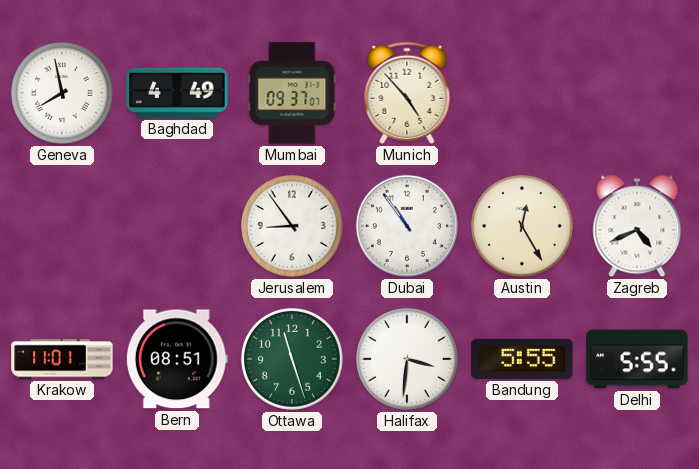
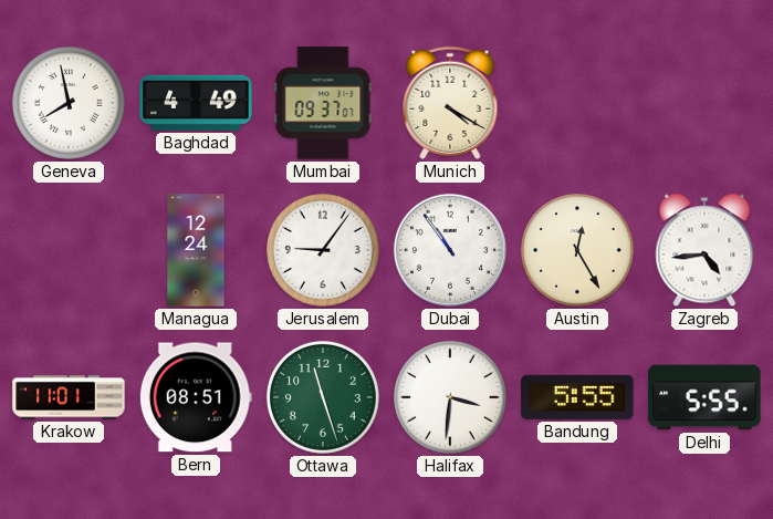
Munich: 4:53 -> 4:20 (450, 103)
Managua: none -> 12:24 (196, 250)
Jerusalem: 8:54 -> 9:06 (323, 250)
Zagreb: 4:41 -> 4:44 (704, 250)
